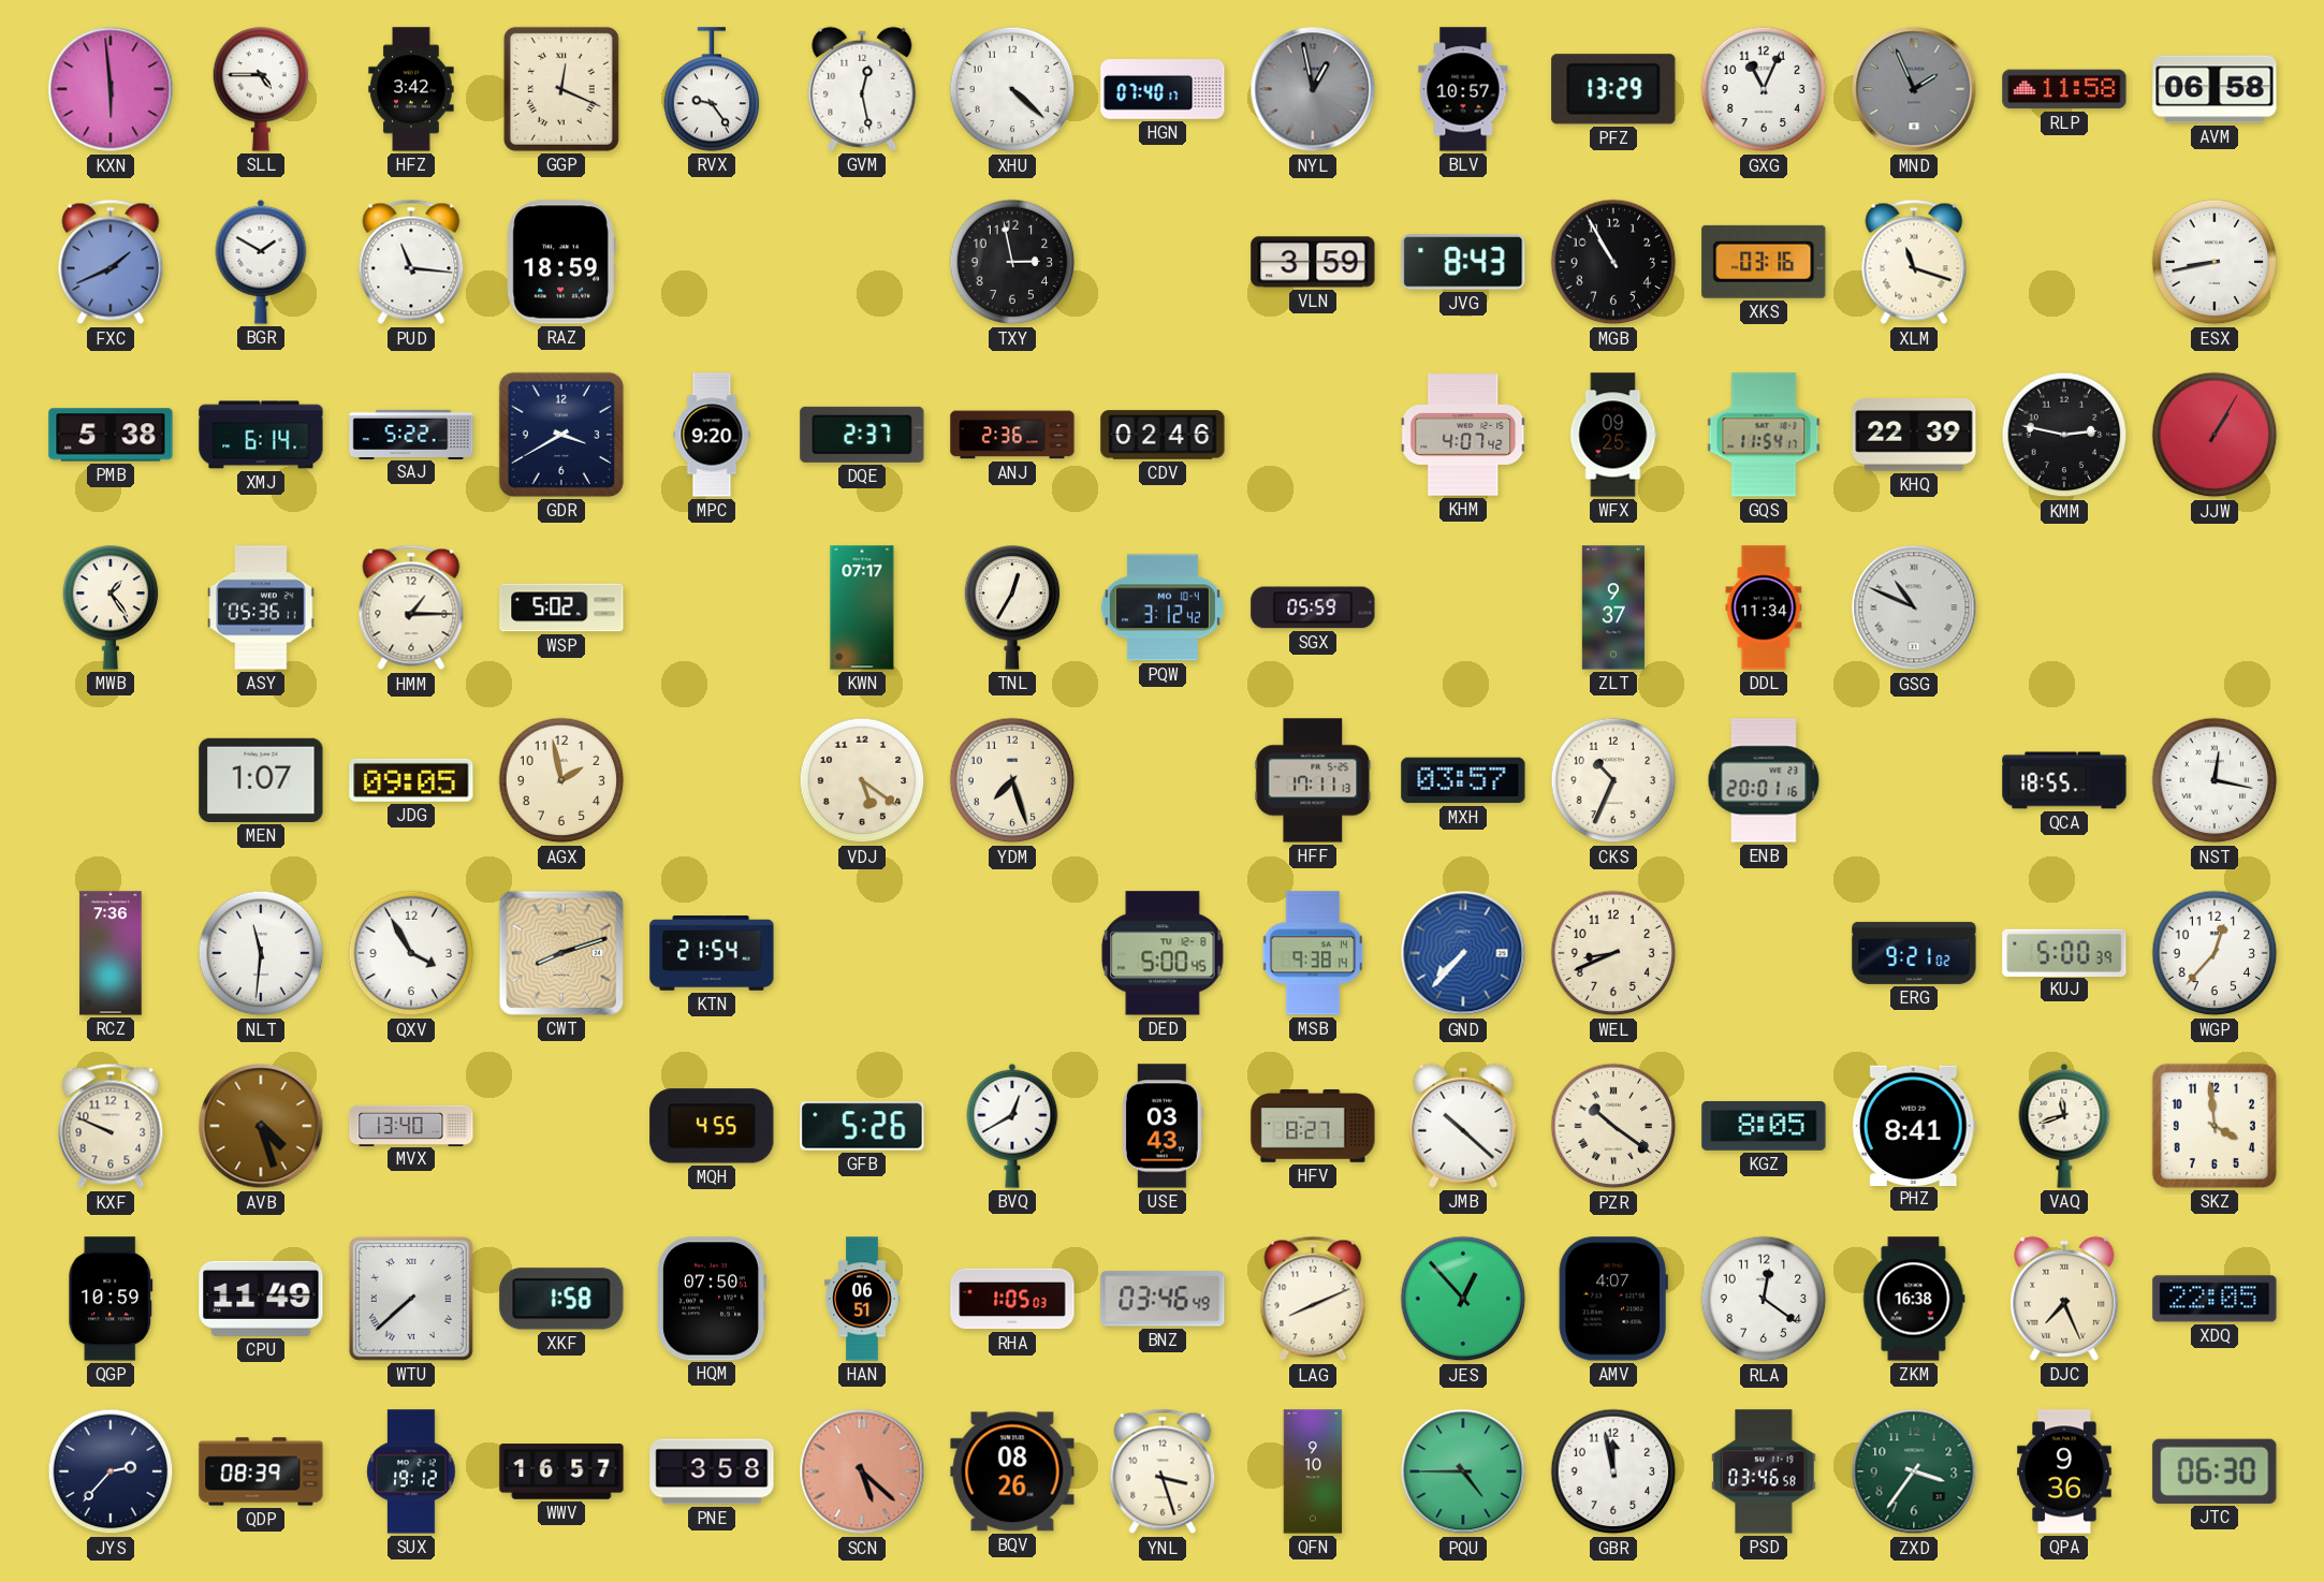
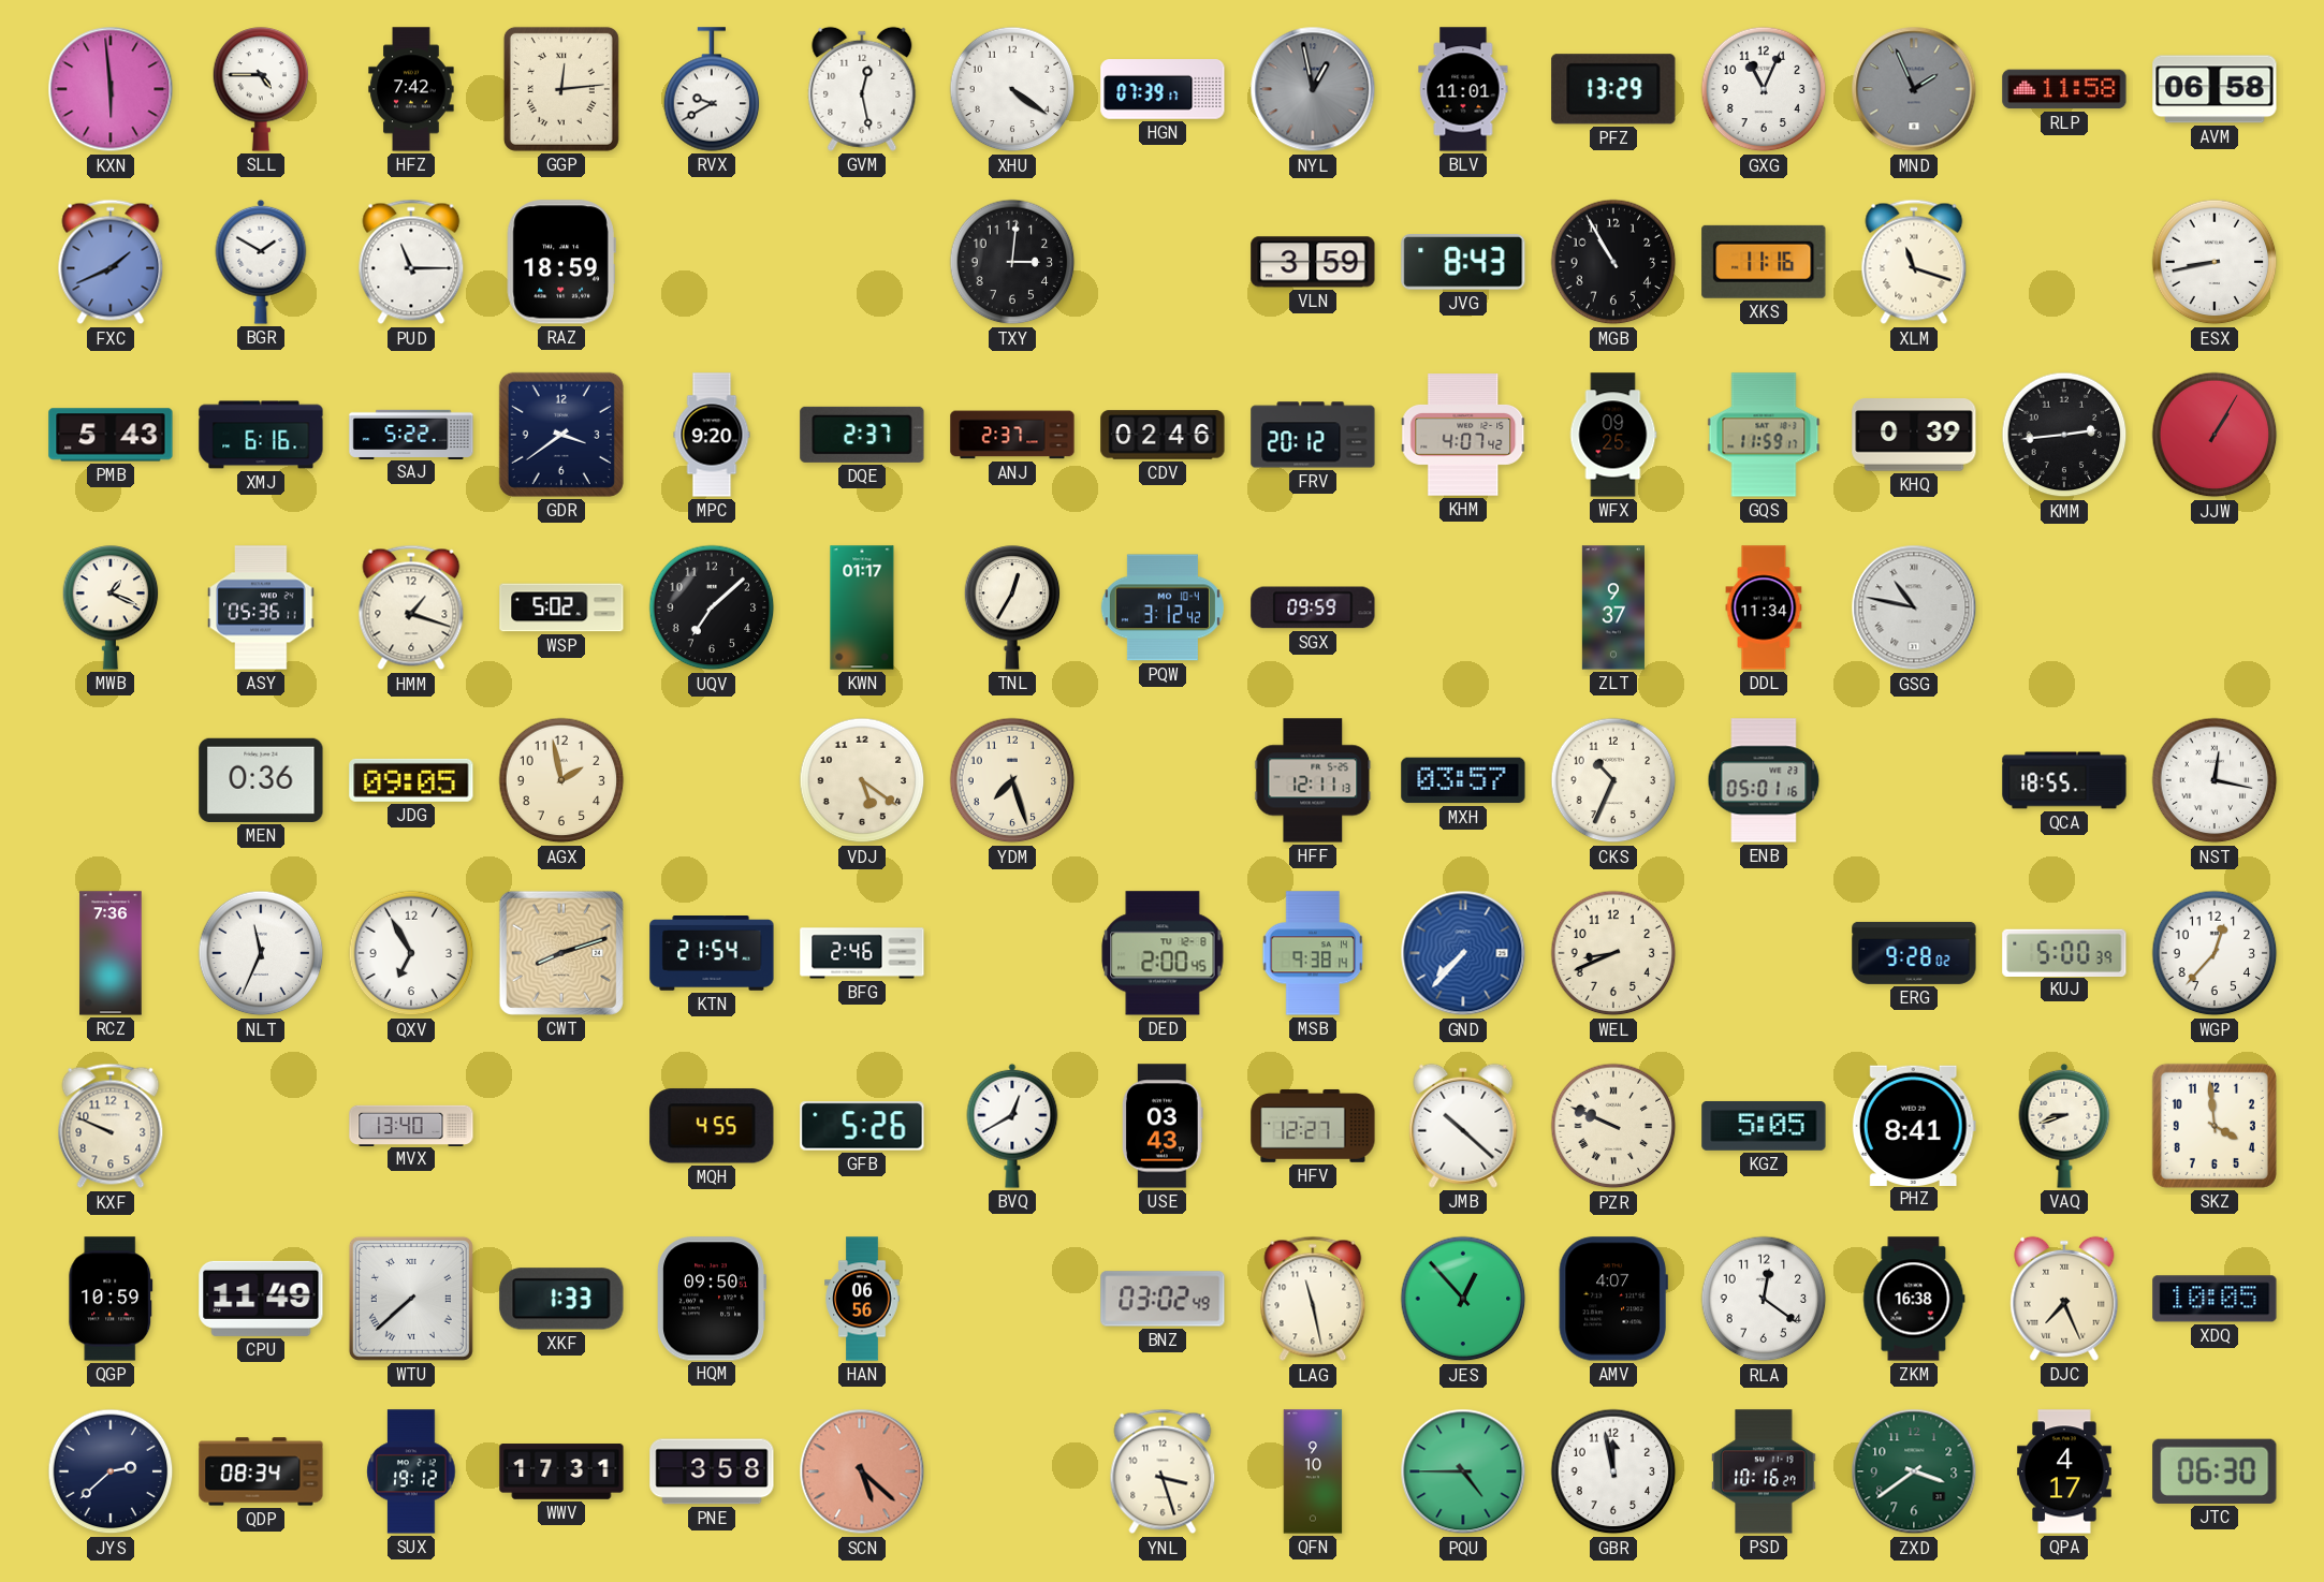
HFZ: 3:42 -> 7:42 (411, 89)
GGP: 12:19 -> 12:14 (561, 89)
RVX: 9:24 -> 9:40 (712, 89)
XHU: 4:22 -> 4:21 (1012, 89)
HGN: 07:40 -> 07:39 (1163, 89)
BLV: 10:57 -> 11:01 (1463, 89)
PUD: 11:16 -> 11:15 (411, 262)
TXY: 2:58 -> 3:01 (1012, 262)
XKS: 03:16 -> 11:16 (1764, 262)
PMB: 5:38 -> 5:43 (111, 435)
XMJ: 6:14 -> 6:16 (261, 435)
GDR: 3:40 -> 3:39 (561, 435)
ANJ: 2:36 -> 2:37 (1012, 435)
FRV: none -> 20:12 (1313, 435)
GQS: 11:54 -> 11:59 (1764, 435)
KHQ: 22:39 -> 0:39 (1914, 435)
KMM: 2:47 -> 2:44 (2064, 435)
MWB: 1:24 -> 1:19 (111, 607)
HMM: 1:15 -> 1:18 (411, 607)
UQV: none -> 7:08 (712, 607)
KWN: 07:17 -> 01:17 (862, 607)
SGX: 05:59 -> 09:59 (1313, 607)
GSG: 10:49 -> 10:47 (1914, 607)
MEN: 1:07 -> 0:36 (261, 780)
HFF: 17:11 -> 12:11 (1313, 780)
ENB: 20:01 -> 05:01 (1764, 780)
NLT: 11:31 -> 11:34 (261, 953)
QXV: 3:55 -> 6:55 (411, 953)
BFG: none -> 2:46 (862, 953)
DED: 5:00 -> 2:00 (1163, 953)
ERG: 9:21 -> 9:28 (1914, 953)
AVB: 4:27 -> none (261, 1126)
HFV: 8:27 -> 12:27 (1313, 1126)
PZR: 10:21 -> 9:49 (1613, 1126)
KGZ: 8:05 -> 5:05 (1764, 1126)
VAQ: 11:42 -> 8:42 (2064, 1126)
XKF: 1:58 -> 1:33 (561, 1299)
HQM: 07:50 -> 09:50 (712, 1299)
HAN: 06:51 -> 06:56 (862, 1299)
RHA: 1:05 -> none (1012, 1299)
BNZ: 03:46 -> 03:02 (1163, 1299)
LAG: 8:11 -> 11:28 (1313, 1299)
XDQ: 22:05 -> 10:05 (2215, 1299)
JYS: 2:37 -> 2:38 (111, 1471)
QDP: 08:39 -> 08:34 (261, 1471)
WWV: 16:57 -> 17:31 (561, 1471)
BQV: 08:26 -> none (1012, 1471)
PSD: 03:46 -> 10:16 (1764, 1471)
ZXD: 3:36 -> 3:39 (1914, 1471)
QPA: 9:36 -> 4:17 (2064, 1471)
